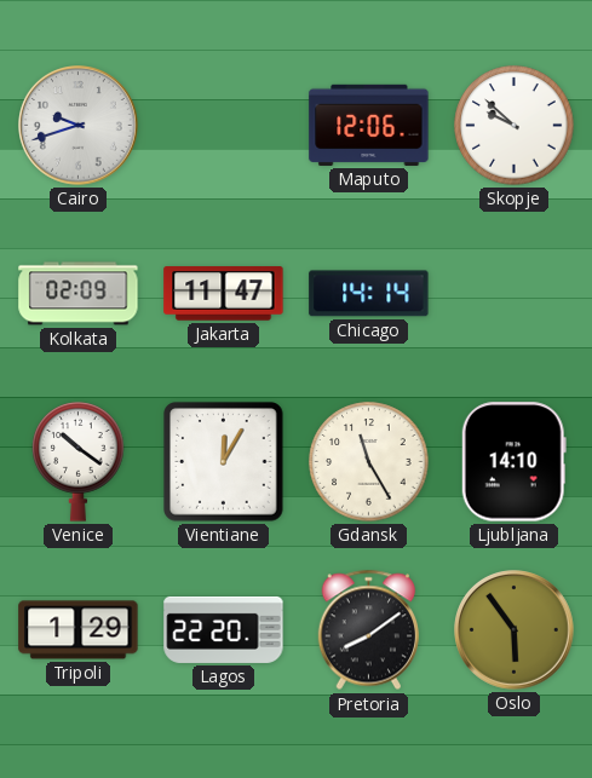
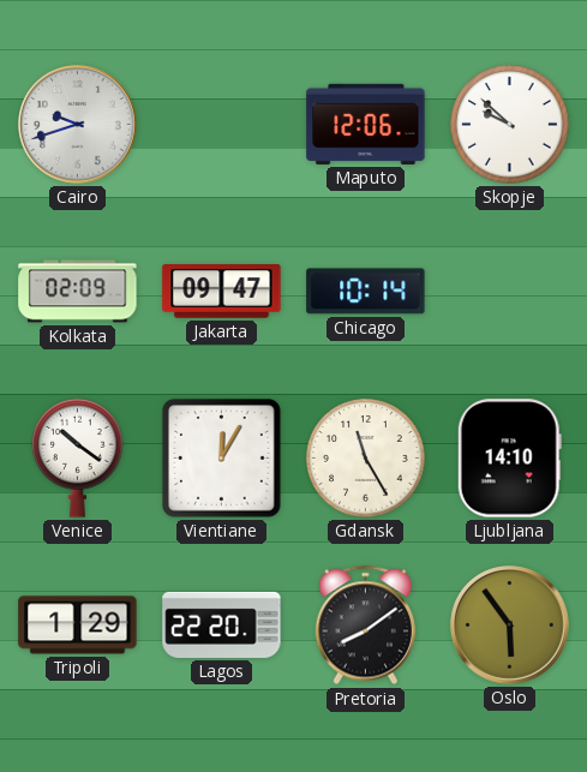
Jakarta: 11:47 -> 09:47 (222, 292)
Chicago: 14:14 -> 10:14 (366, 292)
